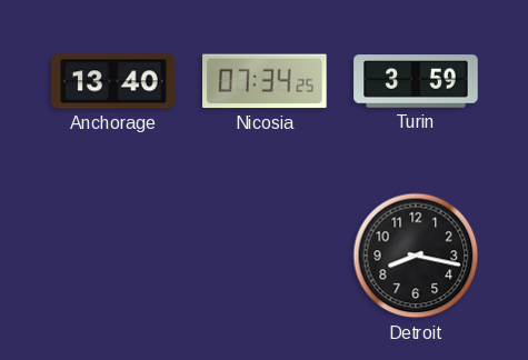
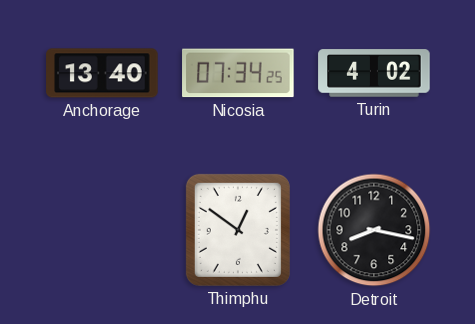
Turin: 3:59 -> 4:02 (374, 73)
Thimphu: none -> 12:51 (238, 230)
